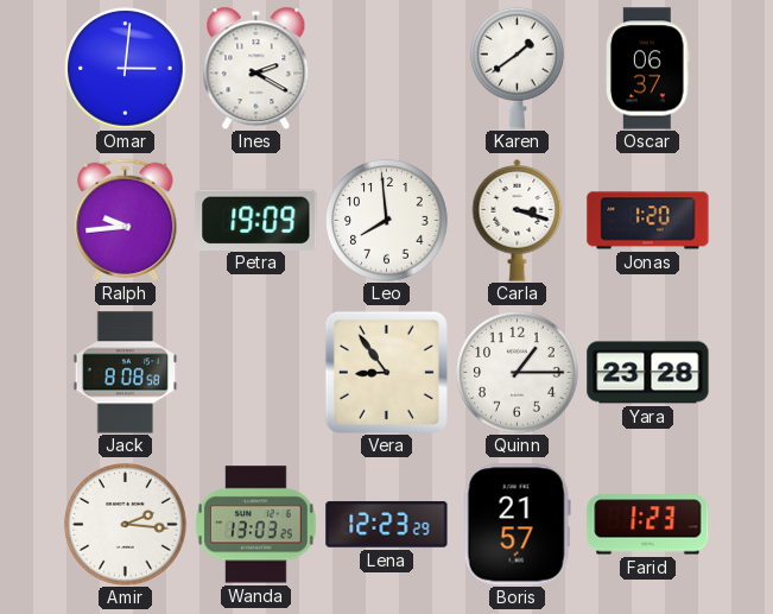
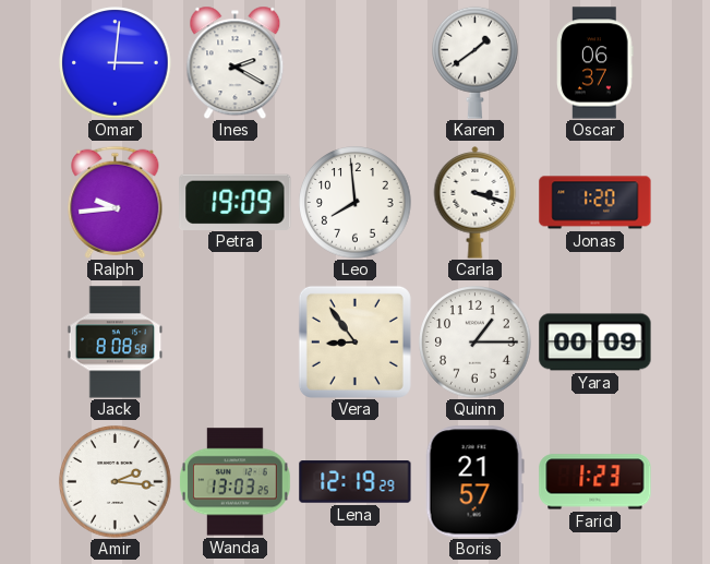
Yara: 23:28 -> 00:09 (595, 343)
Lena: 12:23 -> 12:19 (356, 482)
